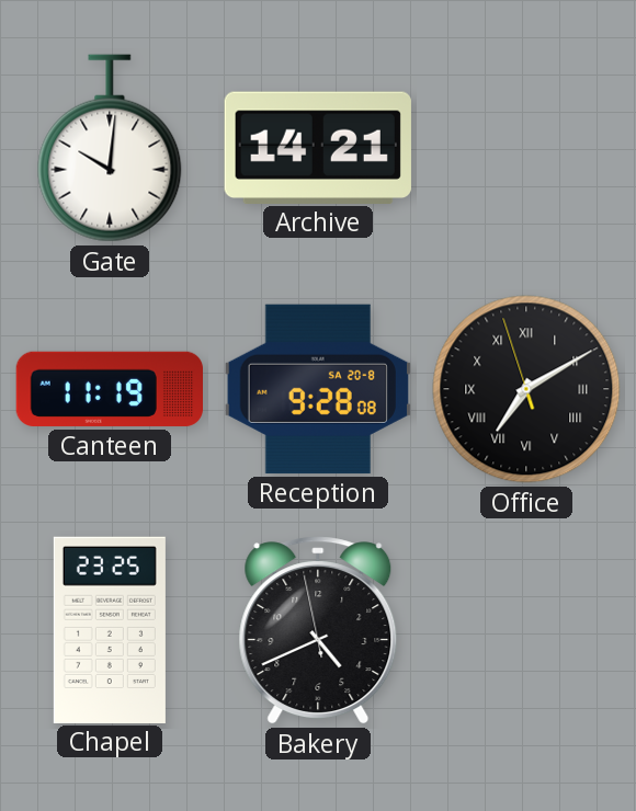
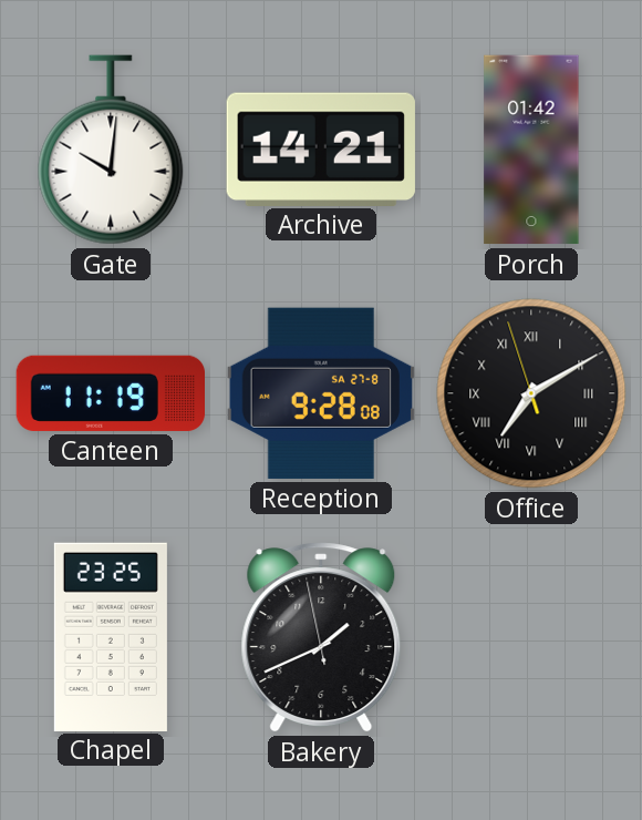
Porch: none -> 01:42 (531, 150)
Reception date: SA 20-8 -> SA 27-8 (321, 393)
Bakery: 4:40 -> 1:40 (321, 637)
